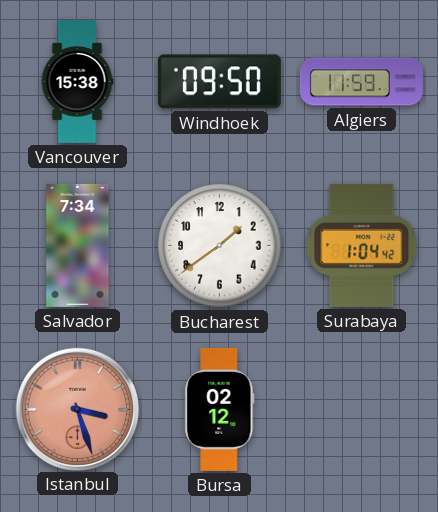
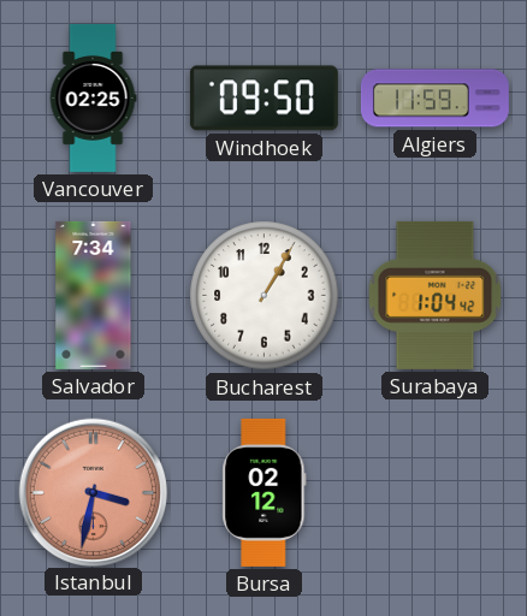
Vancouver: 15:38 -> 02:25 (93, 97)
Bucharest: 1:39 -> 1:05 (265, 296)
Istanbul: 3:27 -> 3:32 (93, 492)
